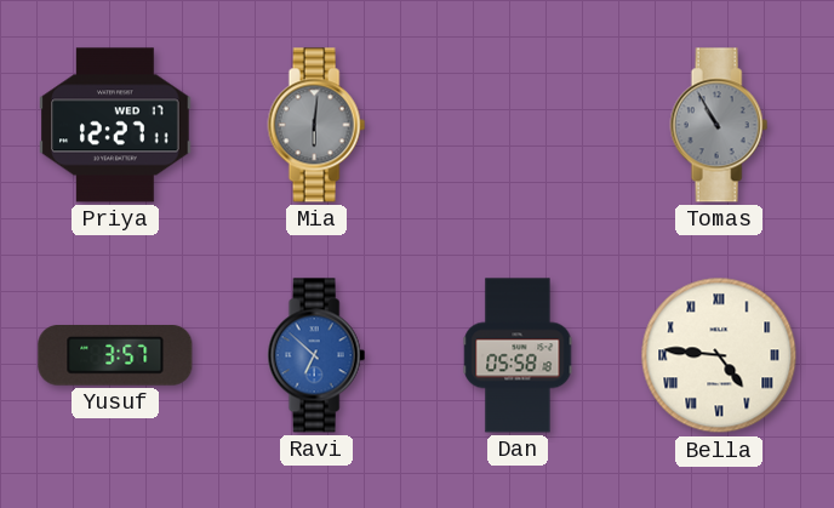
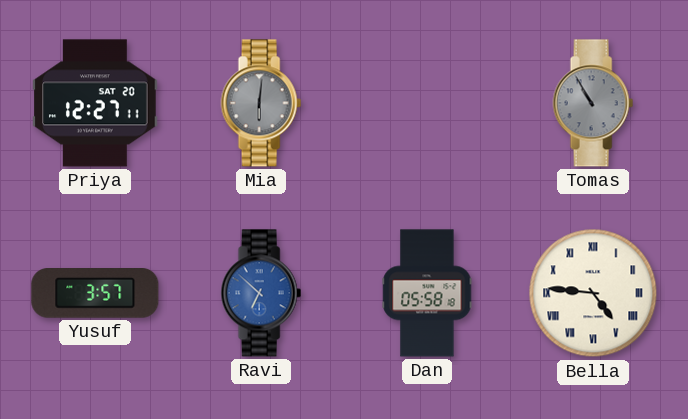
Priya date: WED 17 -> SAT 20 (95, 103)
